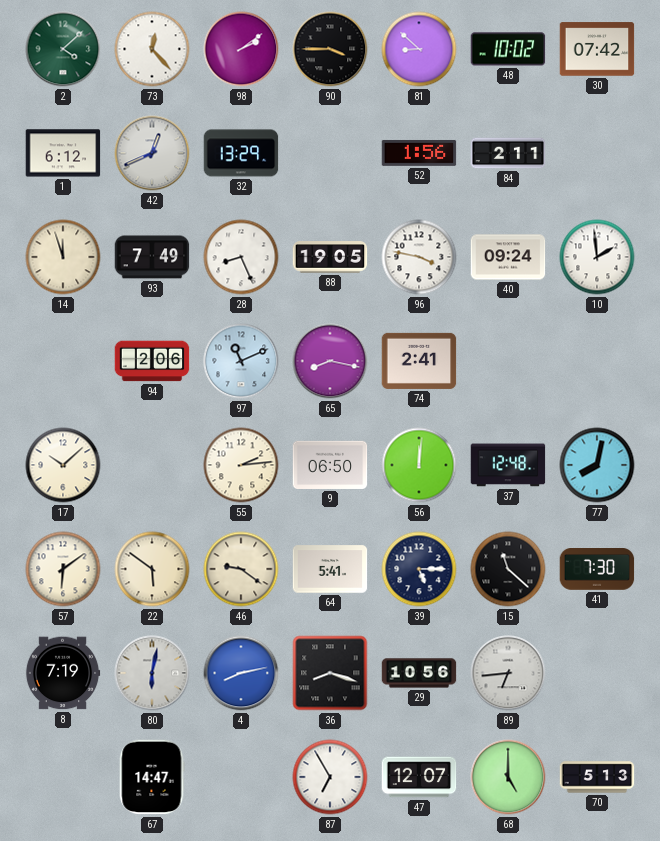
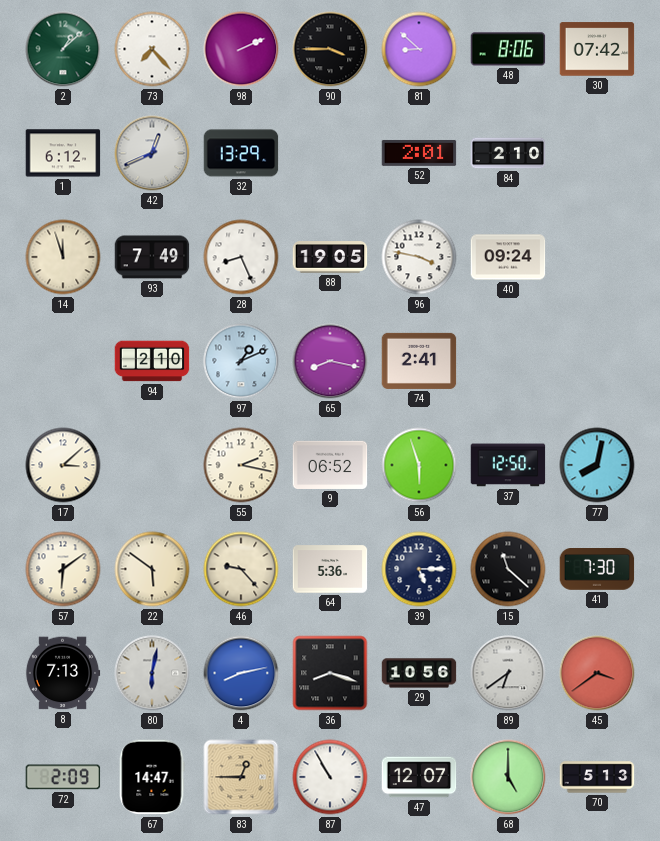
2: 4:08 -> 1:08 (63, 49)
73: 12:23 -> 7:23 (152, 49)
98: 2:09 -> 2:11 (241, 49)
48: 10:02 -> 8:06 (508, 49)
52: 1:56 -> 2:01 (419, 153)
84: 2:11 -> 2:10 (508, 153)
10: 1:59 -> none (597, 257)
94: 2:06 -> 2:10 (152, 361)
97: 11:11 -> 1:11 (241, 361)
17: 10:08 -> 3:08 (63, 465)
55: 2:14 -> 2:17 (241, 465)
9: 06:50 -> 06:52 (330, 465)
56: 12:01 -> 5:57 (419, 465)
37: 12:48 -> 12:50 (508, 465)
46: 9:21 -> 9:23 (241, 569)
64: 5:41 -> 5:36 (330, 569)
8: 7:19 -> 7:13 (63, 673)
89: 6:44 -> 6:39 (508, 673)
45: none -> 3:39 (597, 673)
72: none -> 2:09 (63, 777)
83: none -> 12:45 (241, 777)
87: 6:55 -> 10:55 (330, 777)
